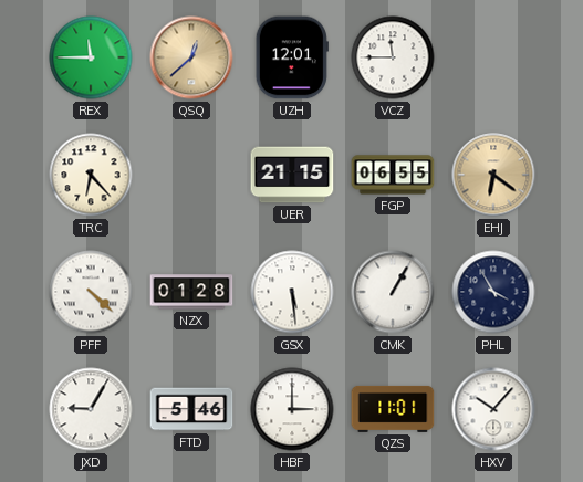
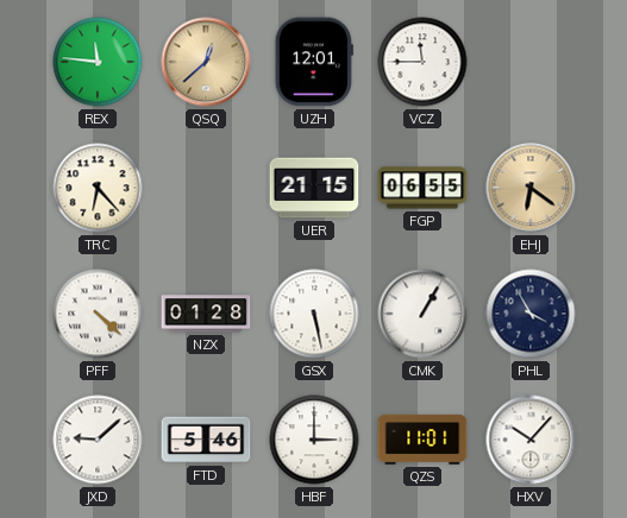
REX: 11:45 -> 11:46 (98, 62)
GSX: 5:29 -> 5:28 (314, 314)
JXD: 9:05 -> 9:08 (98, 440)
